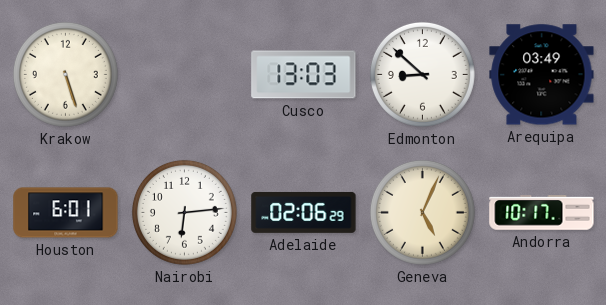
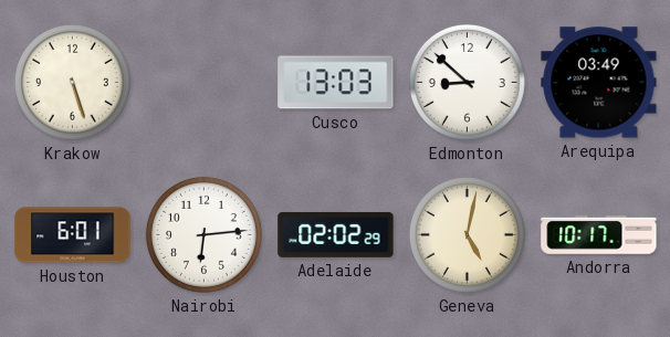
Adelaide: 02:06 -> 02:02 (336, 234)
Geneva: 5:04 -> 5:02 (467, 234)
